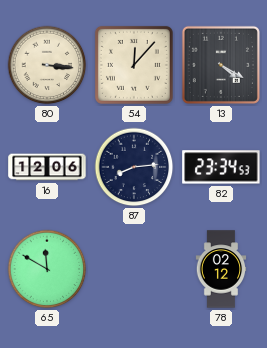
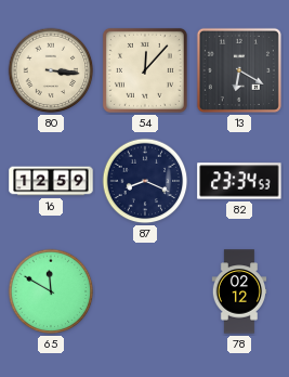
13: 4:20 -> 6:20 (239, 70)
16: 12:06 -> 12:59 (51, 181)
87: 8:14 -> 8:19 (145, 181)
